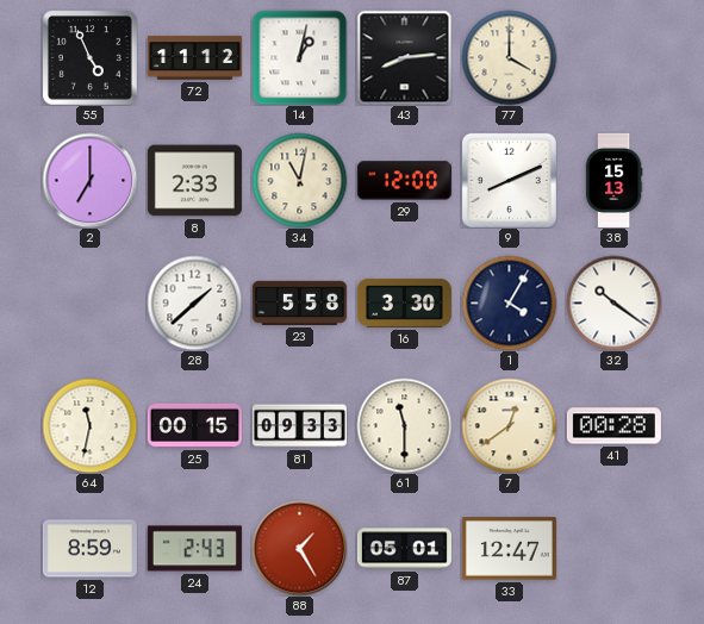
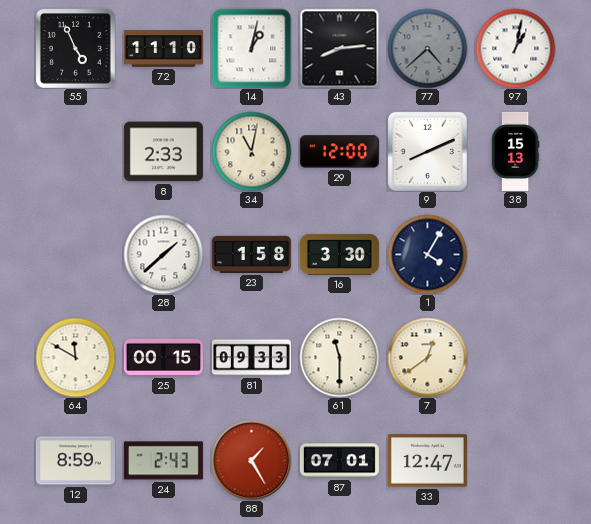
72: 11:12 -> 11:10 (163, 49)
77: 4:00 -> 4:38 (427, 48)
77 dial: cream -> grey (427, 48)
97: none -> 1:02 (515, 48)
2: 7:00 -> none (89, 180)
23: 5:58 -> 1:58 (251, 254)
32: 10:21 -> none (613, 302)
64: 11:32 -> 11:50 (75, 357)
41: 00:28 -> none (613, 426)
87: 05:01 -> 07:01 (339, 461)
